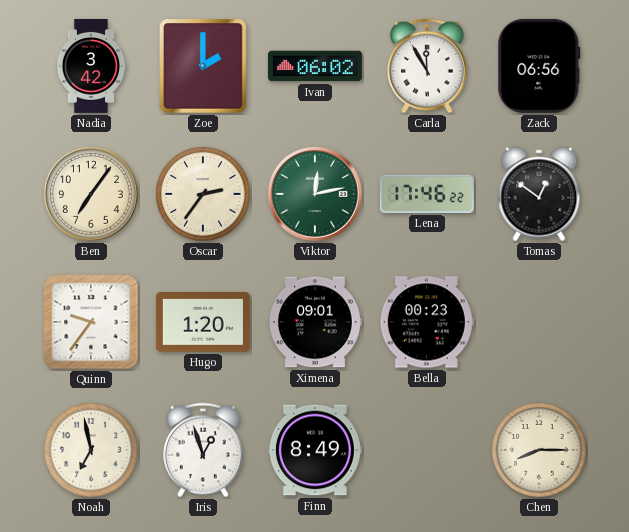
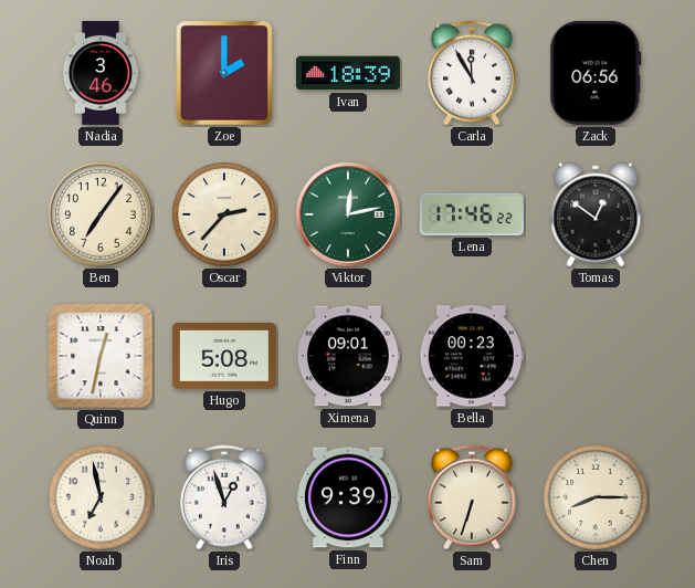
Nadia: 3:42 -> 3:46 (99, 73)
Ivan: 06:02 -> 18:39 (348, 73)
Oscar: 2:36 -> 2:37 (224, 214)
Quinn: 9:36 -> 12:32 (101, 356)
Hugo: 1:20 -> 5:08 (224, 357)
Finn: 8:49 -> 9:39 (348, 497)
Sam: none -> 6:33 (473, 497)
